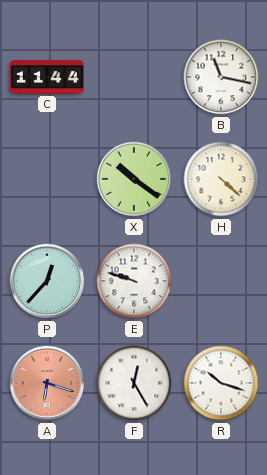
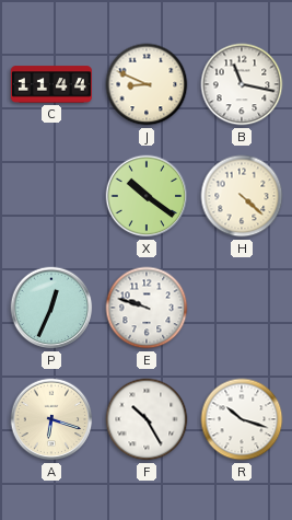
J: none -> 8:49 (147, 84)
P: 12:37 -> 12:34 (51, 308)
A dial: salmon -> cream (51, 419)
F: 12:25 -> 10:25 (147, 419)
